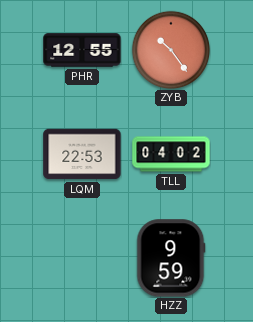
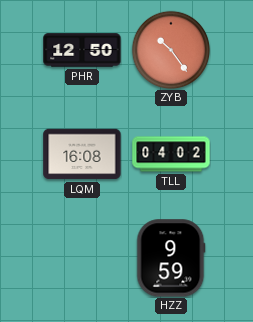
PHR: 12:55 -> 12:50 (82, 50)
LQM: 22:53 -> 16:08 (82, 154)
